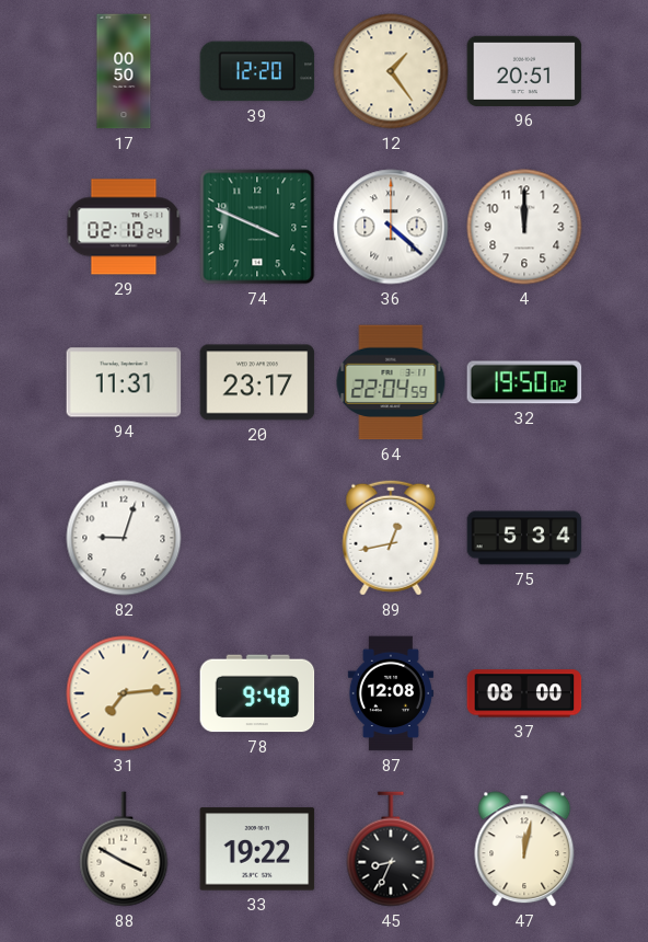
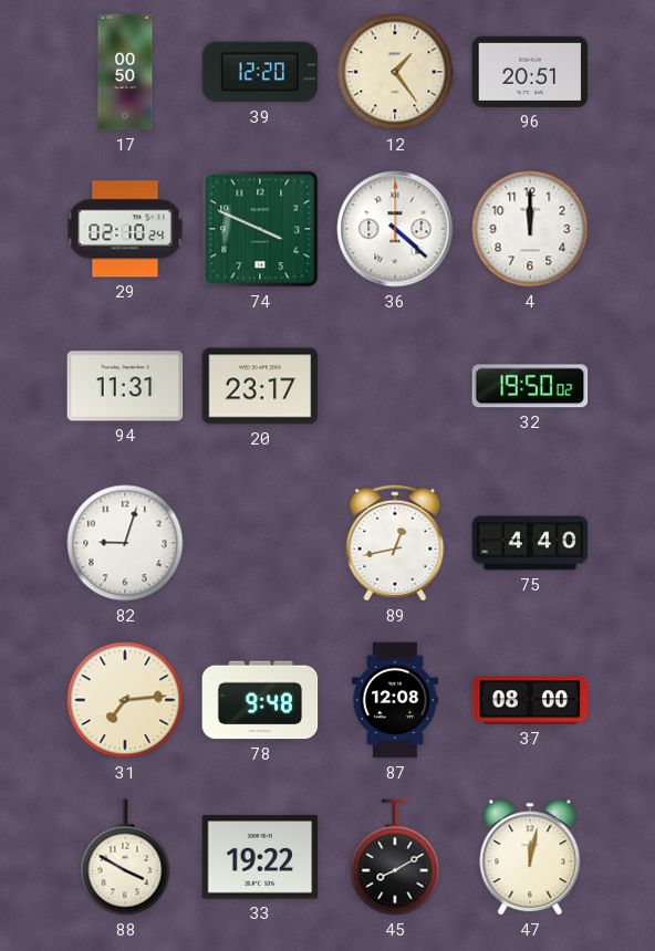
64: 22:04 -> none (391, 382)
75: 5:34 -> 4:40 (530, 543)
45: 8:34 -> 8:10 (395, 857)
